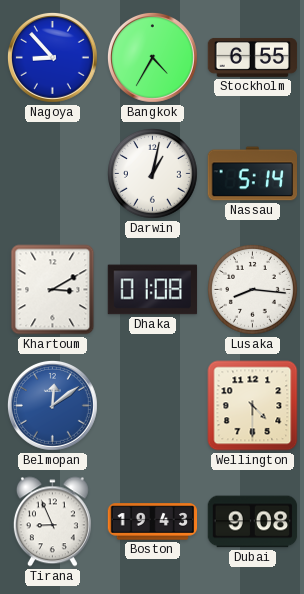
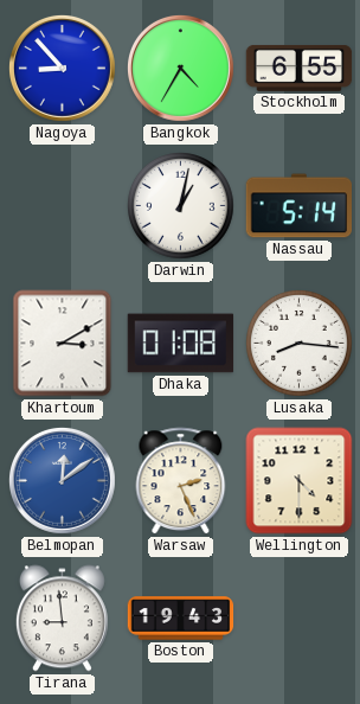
Warsaw: none -> 2:26 (181, 481)
Tirana: 8:56 -> 8:59 (62, 619)
Dubai: 9:08 -> none (253, 522)
